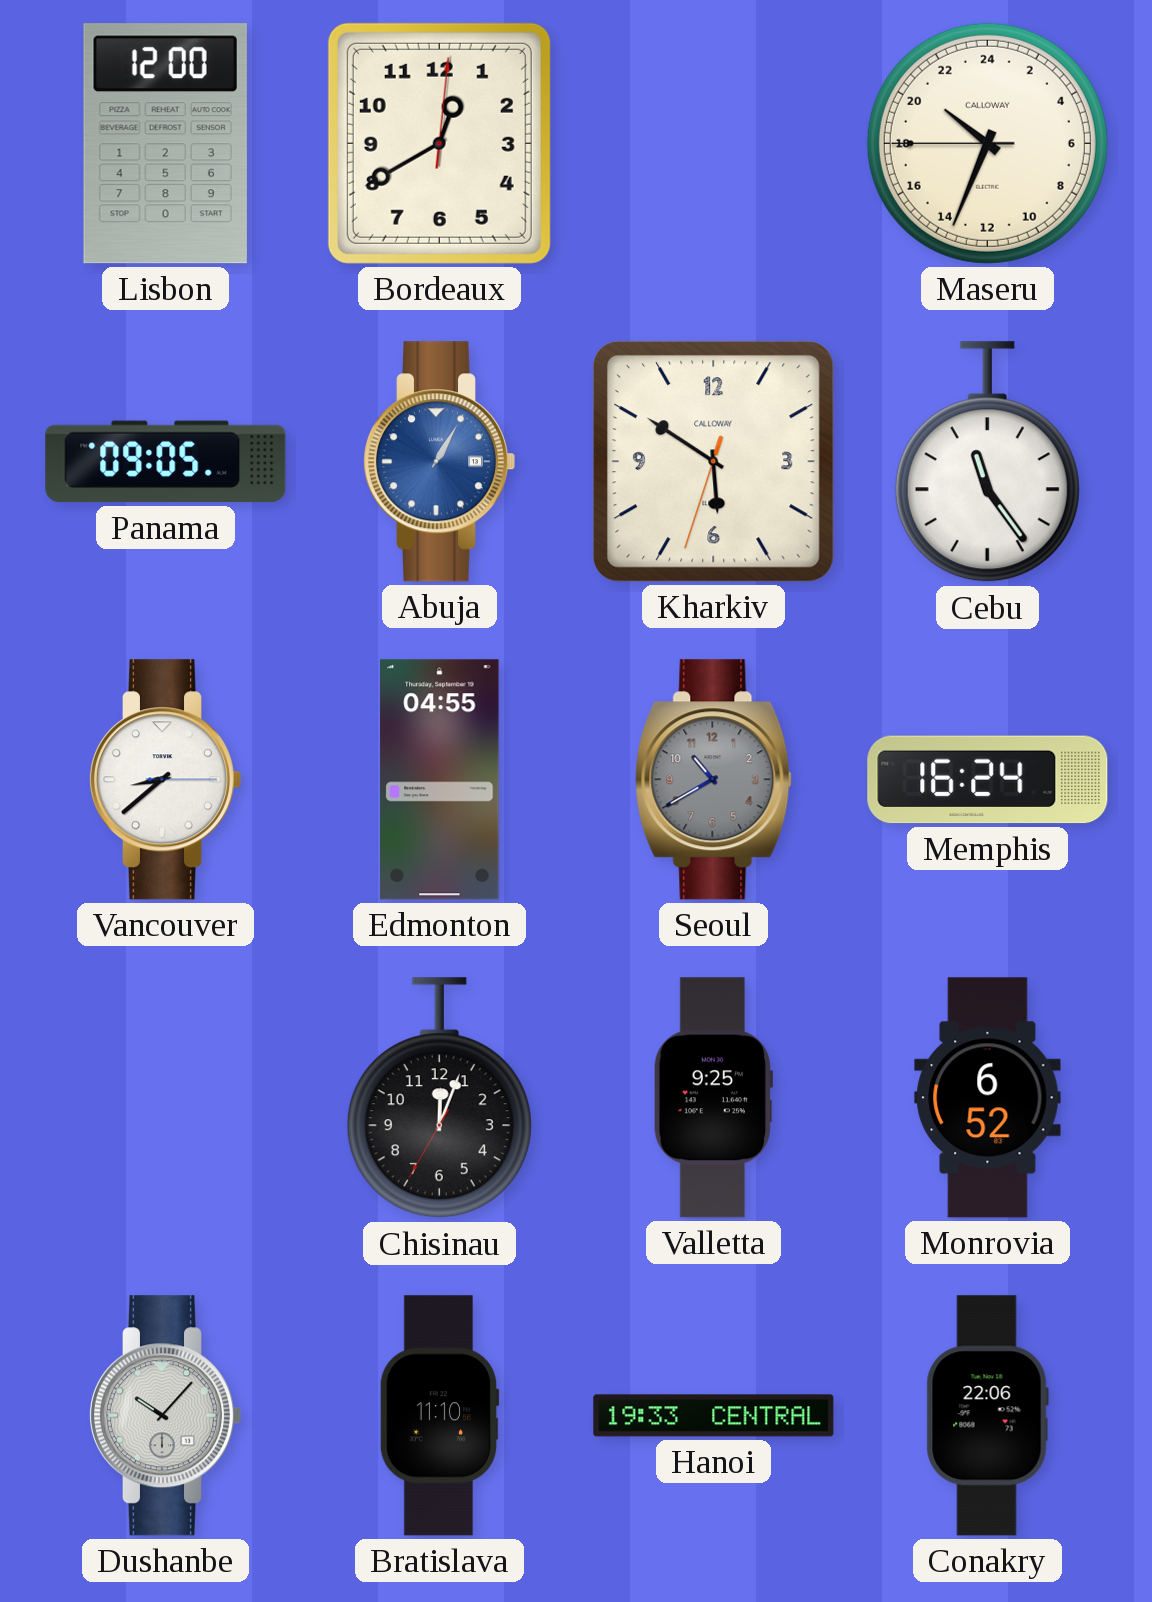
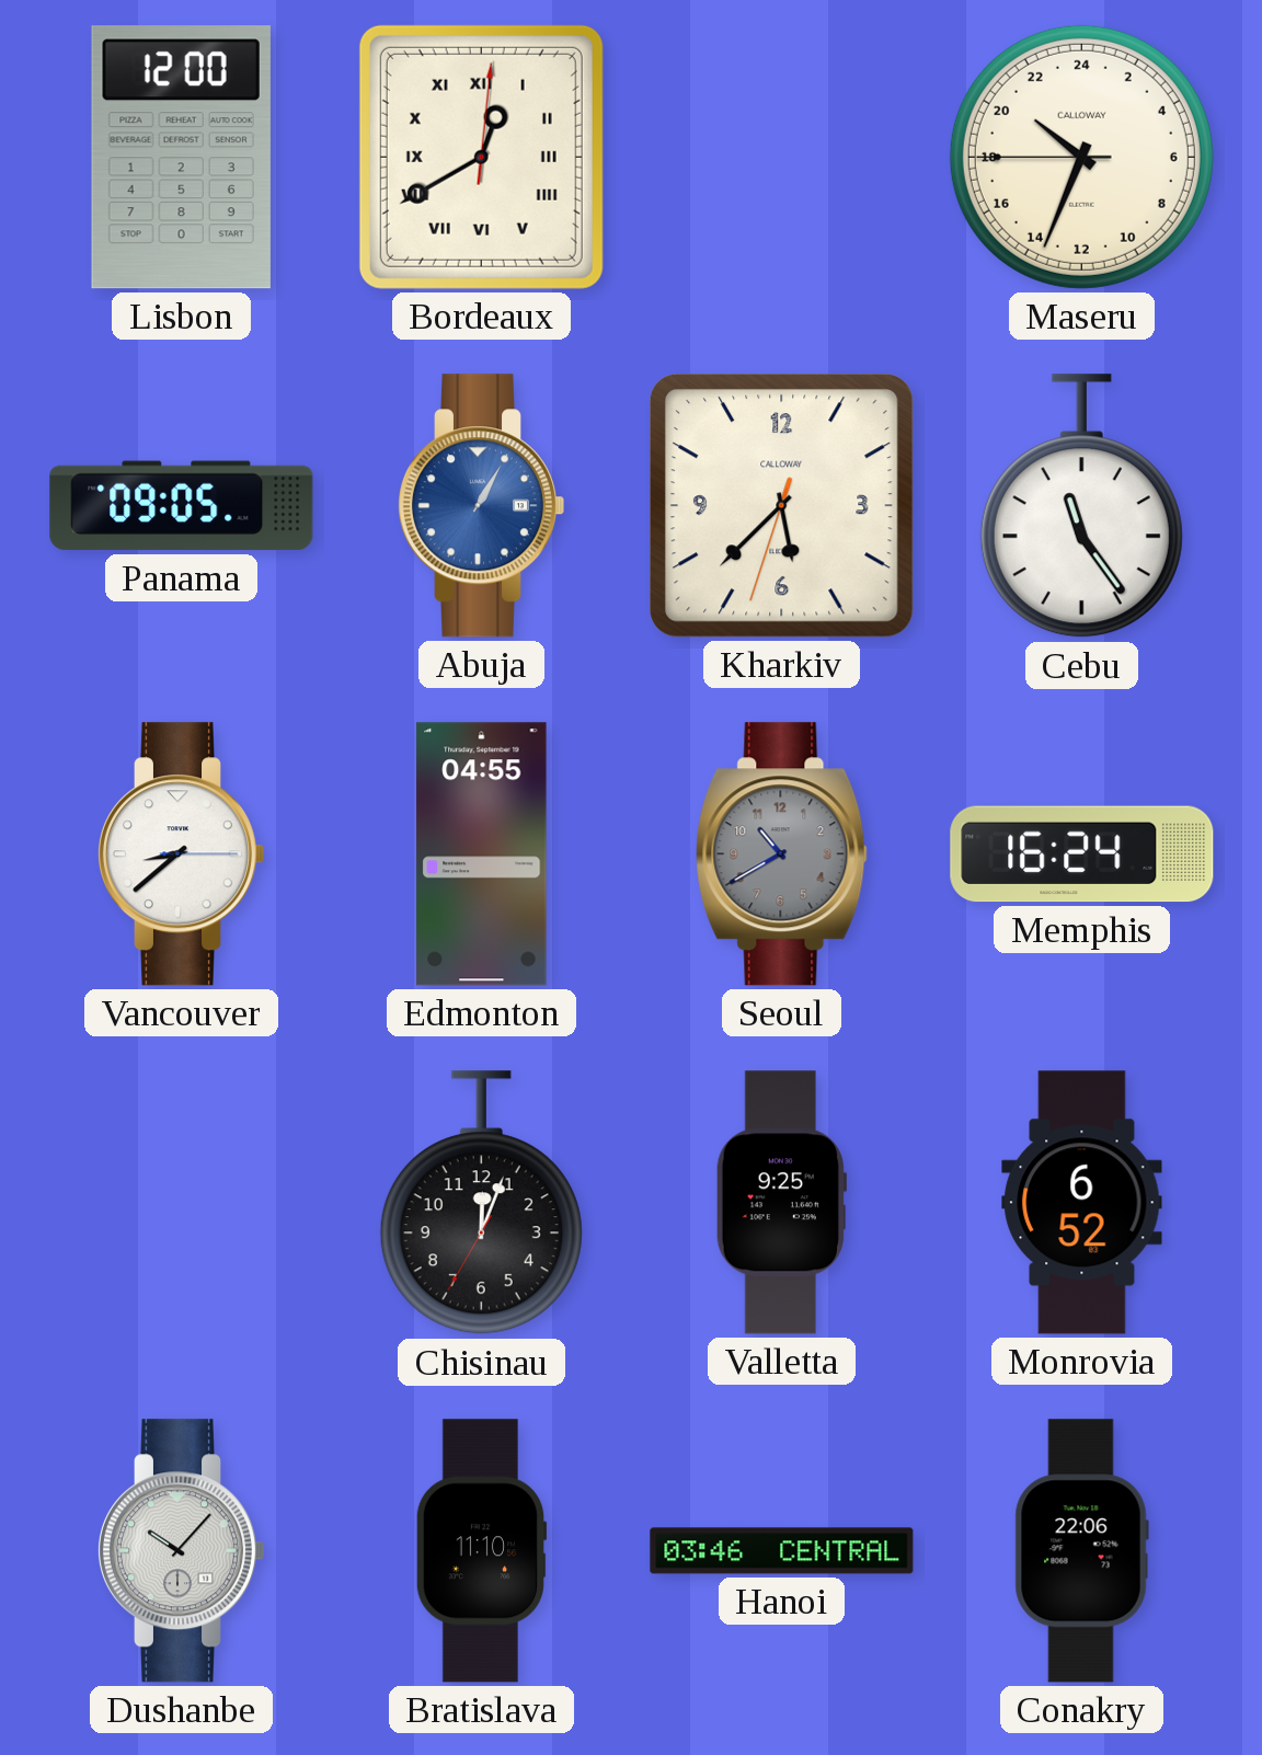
Bordeaux numerals: Arabic -> Roman (481, 157)
Kharkiv: 5:50 -> 5:37 (782, 506)
Hanoi: 19:33 -> 03:46 (782, 1551)
